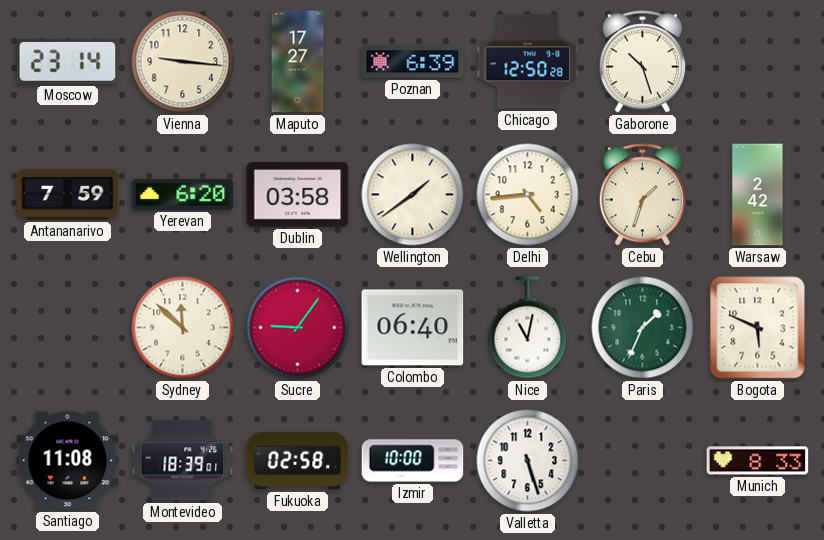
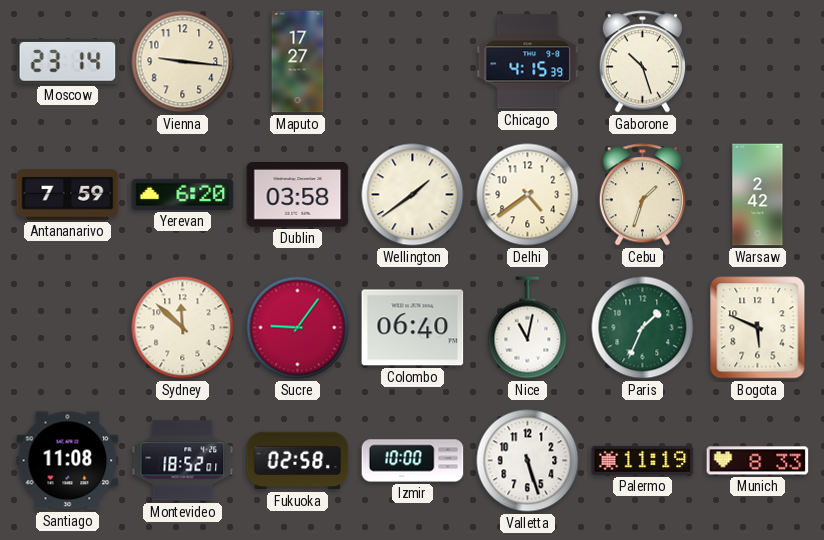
Poznan: 6:39 -> none (413, 62)
Chicago: 12:50 -> 4:15 (528, 62)
Delhi: 4:44 -> 4:39 (528, 195)
Montevideo: 18:39 -> 18:52 (183, 461)
Palermo: none -> 11:19 (643, 460)
